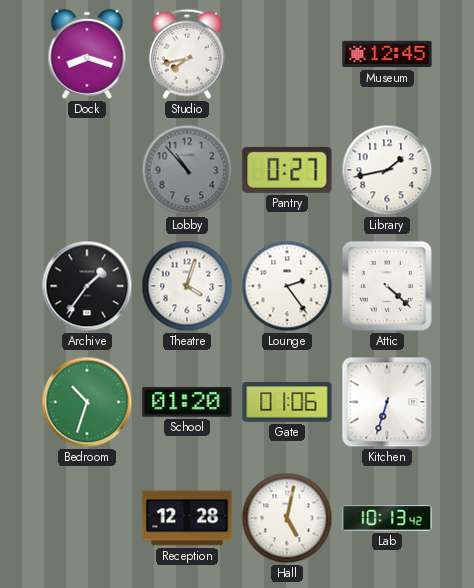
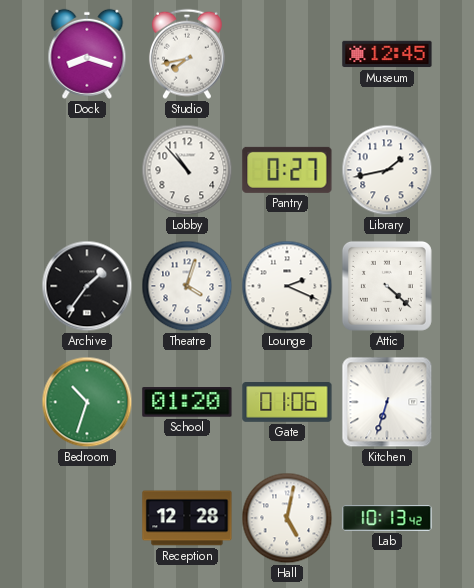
Lobby dial: grey -> white (187, 170)
Lounge: 2:24 -> 2:19 (287, 286)
